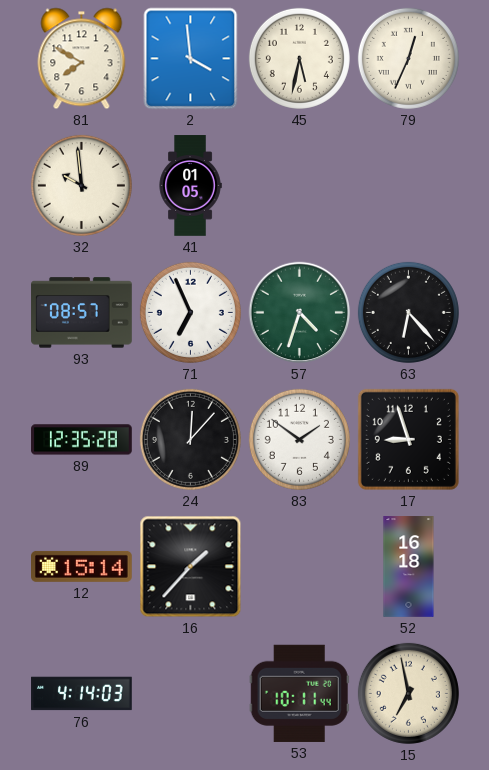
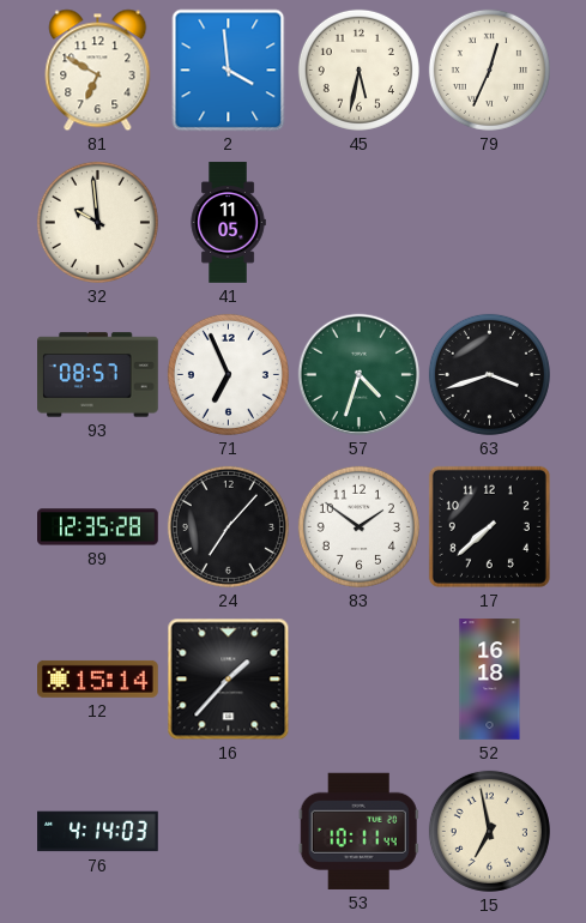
81: 7:50 -> 6:50 (98, 71)
41: 01:05 -> 11:05 (228, 223)
63: 6:23 -> 3:42 (489, 374)
24: 12:07 -> 7:07 (228, 526)
17: 8:57 -> 7:38 (489, 526)
